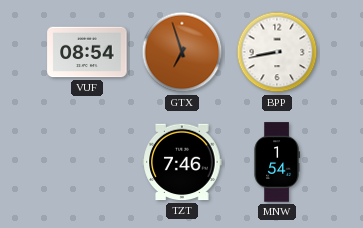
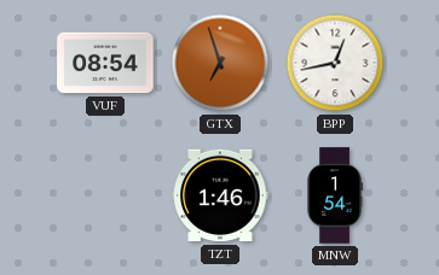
BPP: 8:43 -> 12:43 (335, 63)
TZT: 7:46 -> 1:46 (220, 195)
